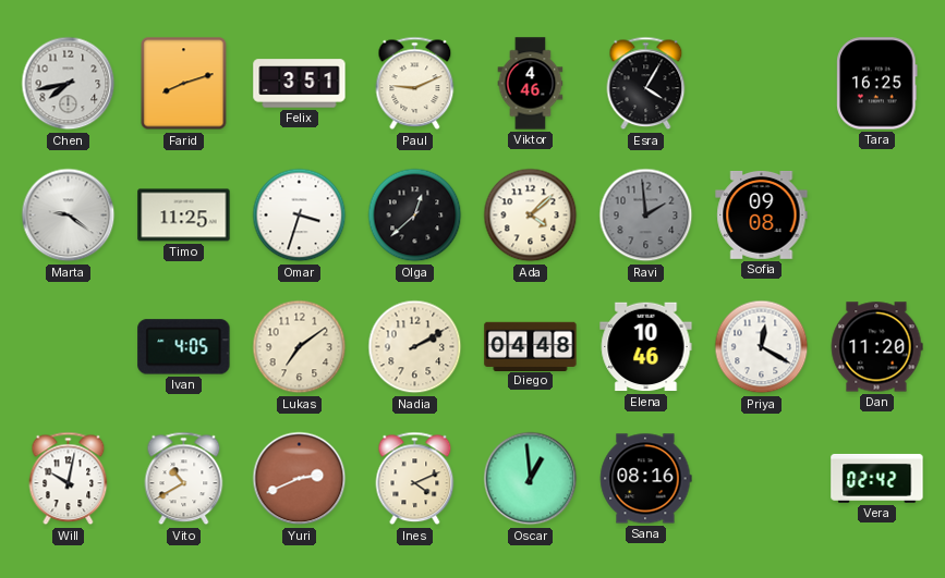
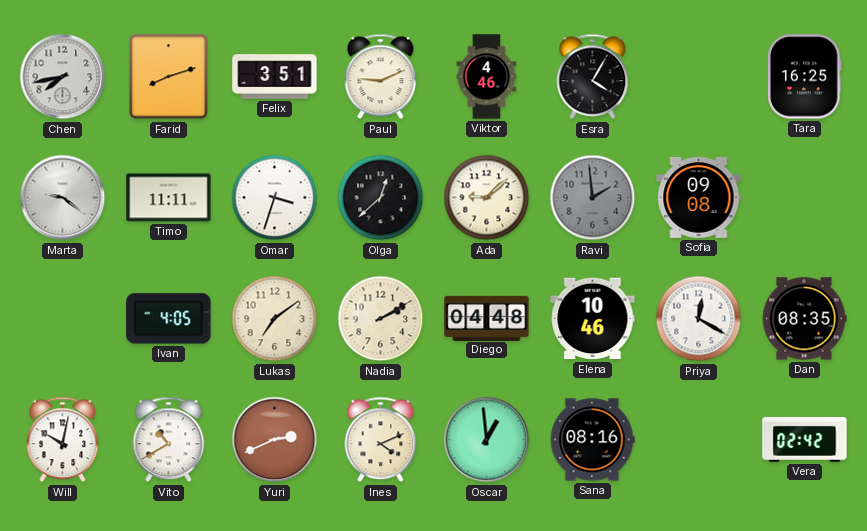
Timo: 11:25 -> 11:11 (169, 198)
Ada: 4:08 -> 9:08 (487, 198)
Dan: 11:20 -> 08:35 (804, 319)
